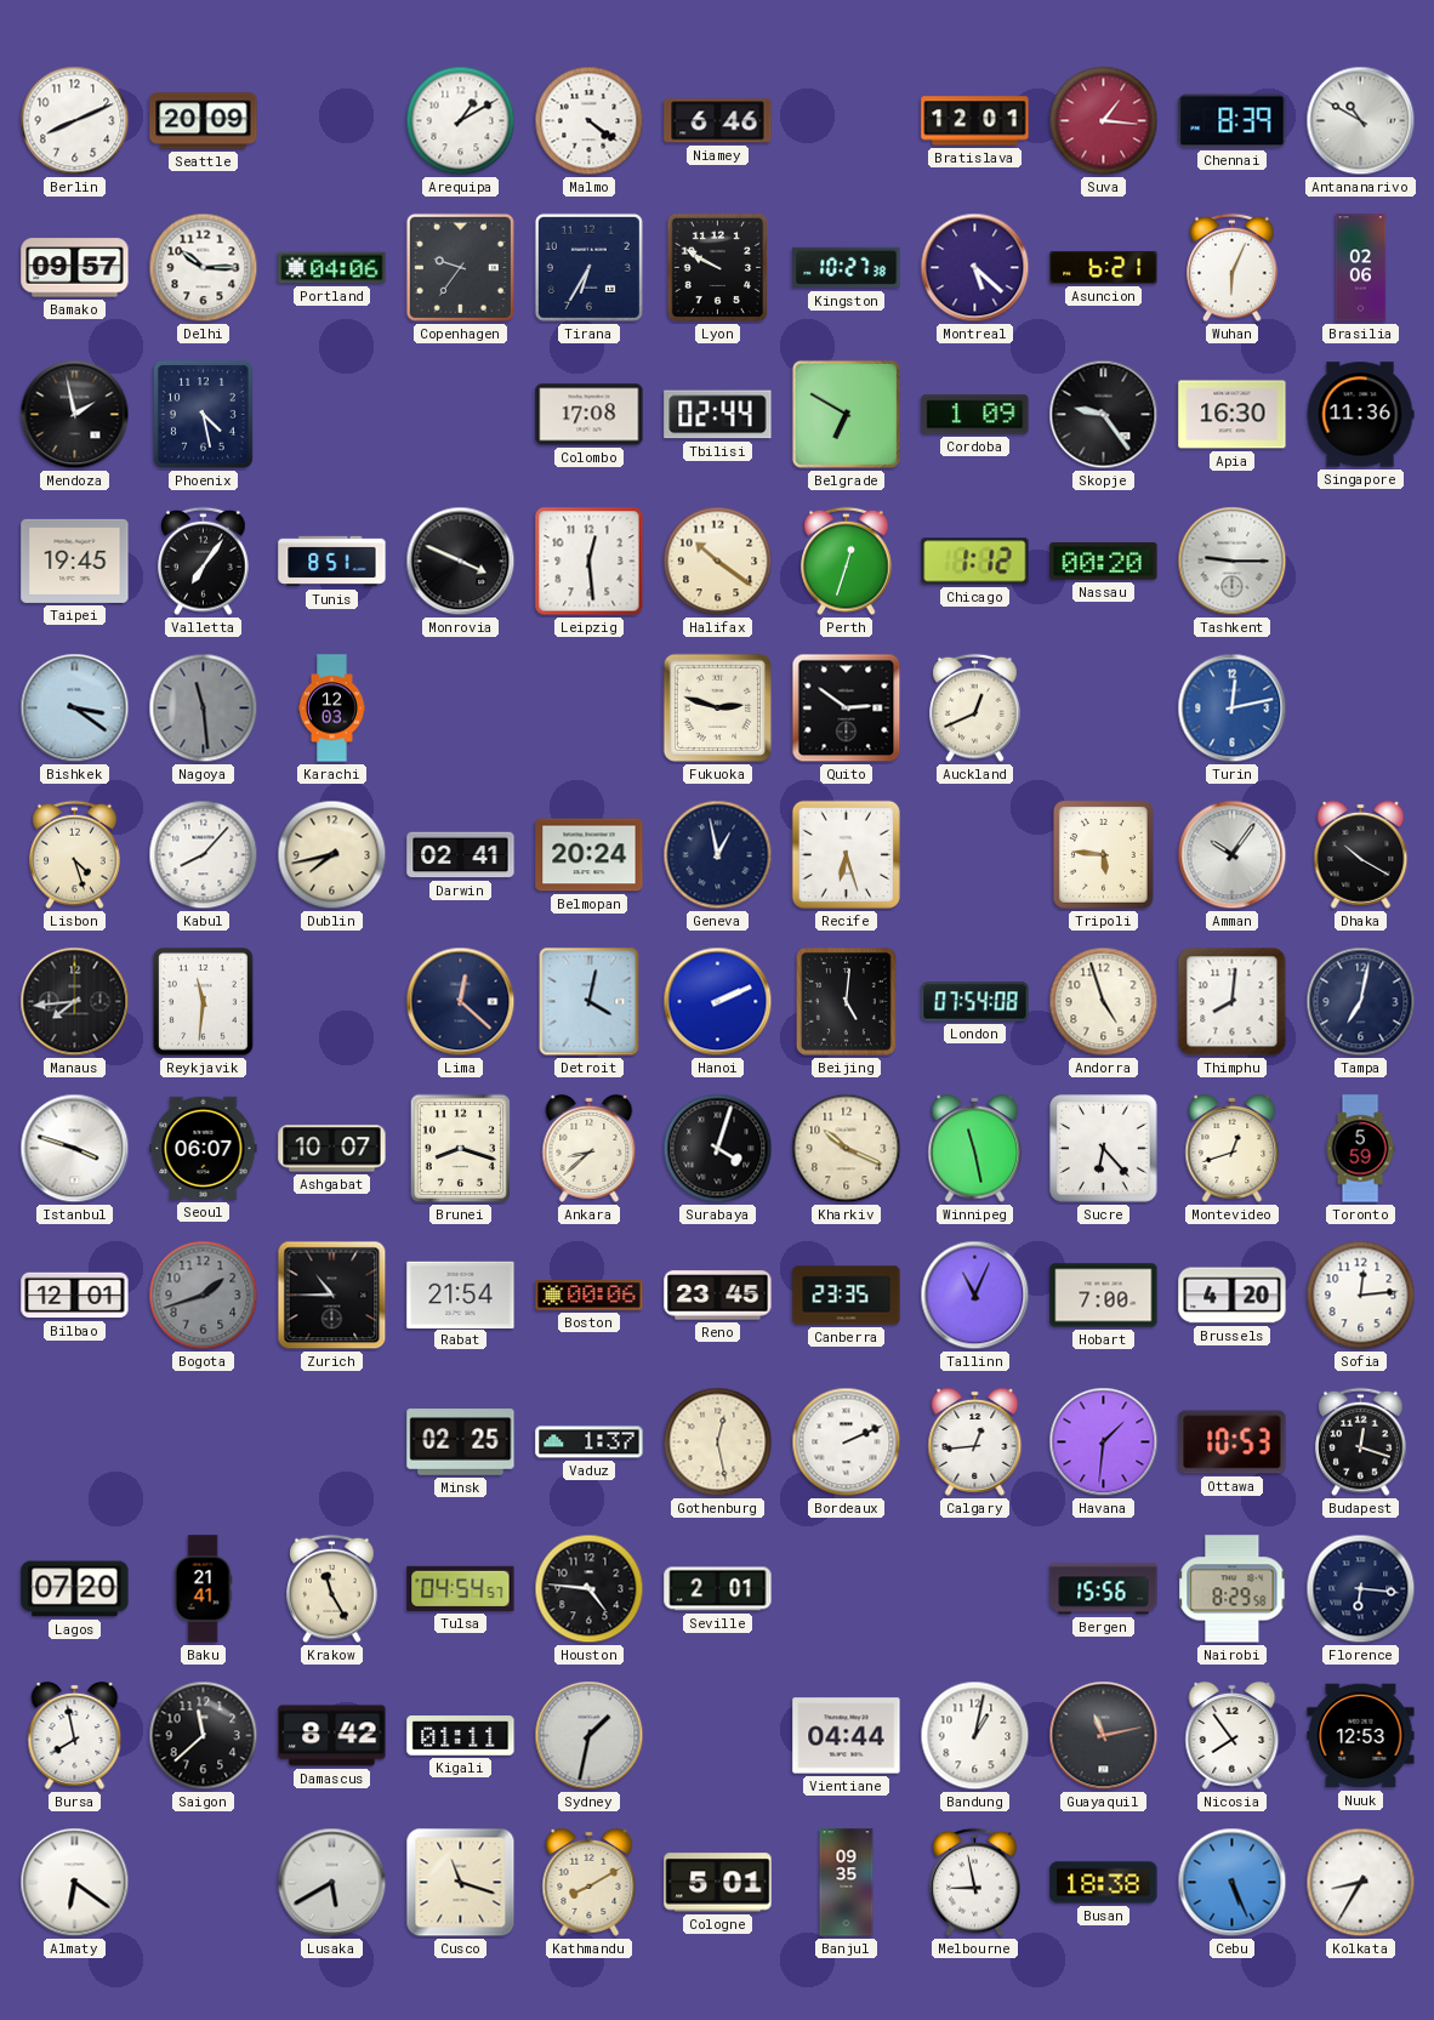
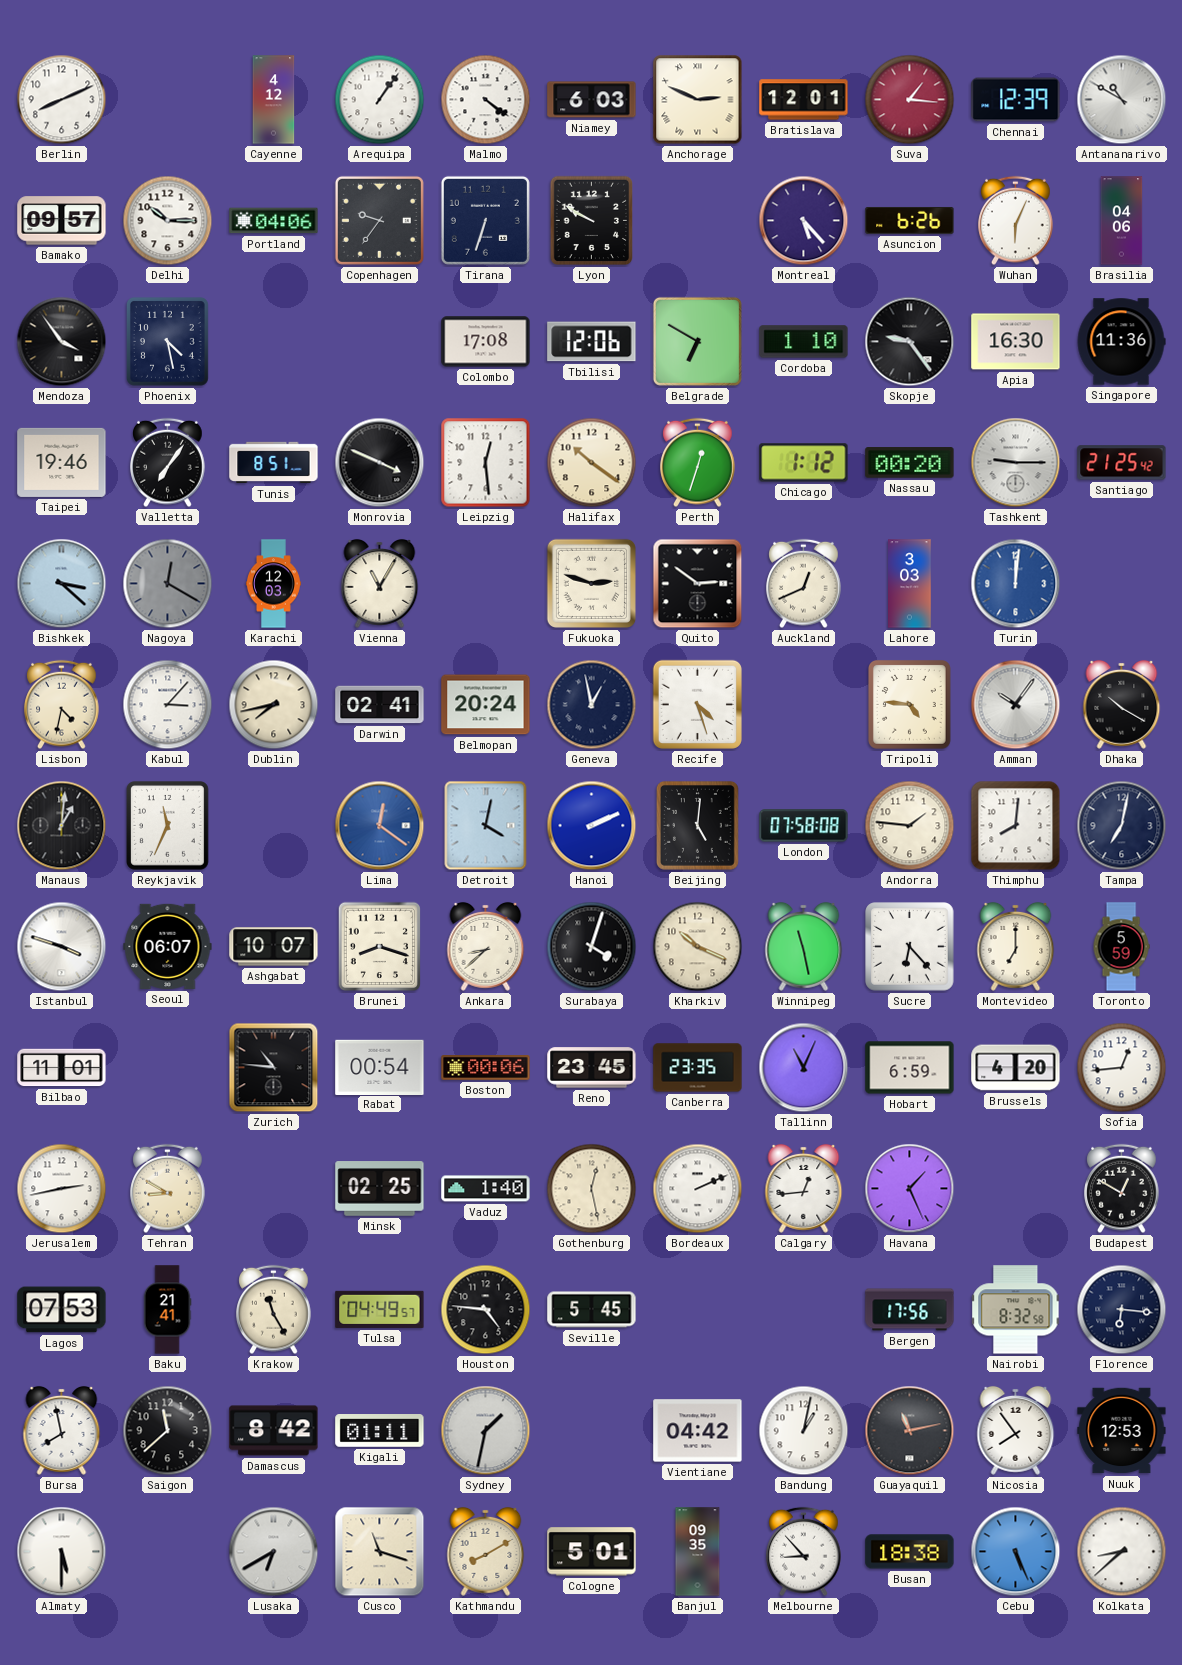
Seattle: 20:09 -> none (204, 121)
Cayenne: none -> 4:12 (274, 100)
Arequipa: 1:10 -> 1:06 (380, 100)
Niamey: 6:46 -> 6:03 (592, 100)
Anchorage: none -> 2:49 (698, 100)
Chennai: 8:39 -> 12:39 (1016, 100)
Tirana: 6:35 -> 6:33 (485, 220)
Kingston: 10:27 -> none (847, 268)
Montreal: 5:22 -> 5:23 (804, 221)
Asuncion: 6:21 -> 6:26 (910, 220)
Brasilia: 02:06 -> 04:06 (1122, 221)
Mendoza: 1:58 -> 3:54 (62, 342)
Tbilisi: 02:44 -> 12:06 (592, 342)
Cordoba: 1:09 -> 1:10 (804, 342)
Taipei: 19:45 -> 19:46 (62, 462)
Santiago: none -> 21:25 (1122, 463)
Bishkek: 3:21 -> 3:22 (62, 584)
Nagoya: 11:29 -> 12:20 (168, 584)
Vienna: none -> 11:05 (380, 583)
Lahore: none -> 3:03 (910, 584)
Turin: 12:13 -> 12:01 (1016, 584)
Lisbon: 4:27 -> 4:32 (62, 705)
Kabul: 8:07 -> 3:07 (168, 705)
Recife: 6:27 -> 4:27 (697, 704)
Tripoli: 5:46 -> 4:46 (909, 704)
Manaus: 7:44 -> 1:01 (62, 826)
Reykjavik: 11:31 -> 11:34 (167, 825)
Lima: 12:22 -> 12:21 (380, 826)
Lima dial: navy -> blue (380, 826)
London: 07:54 -> 07:58 (804, 826)
Andorra: 4:57 -> 1:46 (910, 826)
Montevideo: 12:42 -> 7:00 (1016, 946)
Bilbao: 12:01 -> 11:01 (62, 1068)
Bogota: 1:42 -> none (204, 1296)
Zurich: 10:45 -> 10:46 (274, 1068)
Rabat: 21:54 -> 00:54 (380, 1067)
Hobart: 7:00 -> 6:59 (910, 1068)
Sofia: 12:14 -> 12:44 (1122, 1068)
Jerusalem: none -> 2:43 (62, 1189)
Tehran: none -> 8:50 (168, 1189)
Vaduz: 1:37 -> 1:40 (486, 1189)
Havana: 1:31 -> 1:26 (910, 1189)
Ottawa: 10:53 -> none (1233, 1443)
Budapest: 12:18 -> 12:50 (1122, 1189)
Lagos: 07:20 -> 07:53 (62, 1310)
Tulsa: 04:54 -> 04:49 (380, 1309)
Seville: 2:01 -> 5:45 (592, 1310)
Bergen: 15:56 -> 17:56 (910, 1310)
Nairobi: 8:29 -> 8:32 (1016, 1310)
Vientiane: 04:44 -> 04:42 (698, 1431)
Almaty: 6:21 -> 5:30 (62, 1552)
Lusaka: 5:40 -> 6:40 (274, 1552)
Melbourne: 8:58 -> 8:53 (804, 1552)
Kolkata: 8:35 -> 8:38 (1122, 1552)
